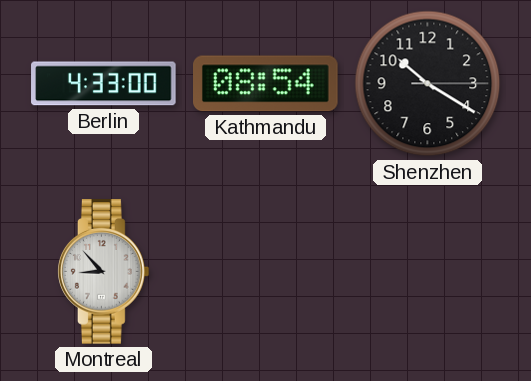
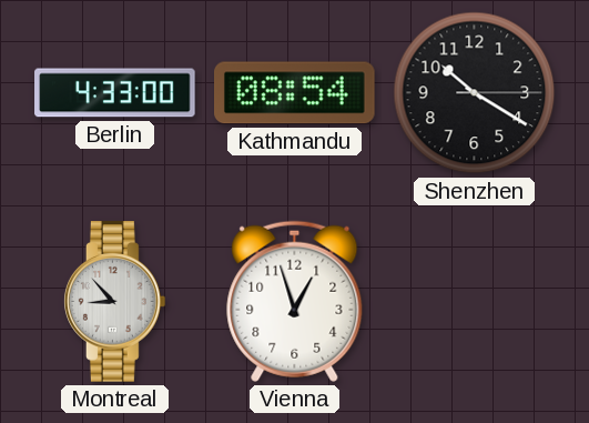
Vienna: none -> 12:57 (295, 301)
